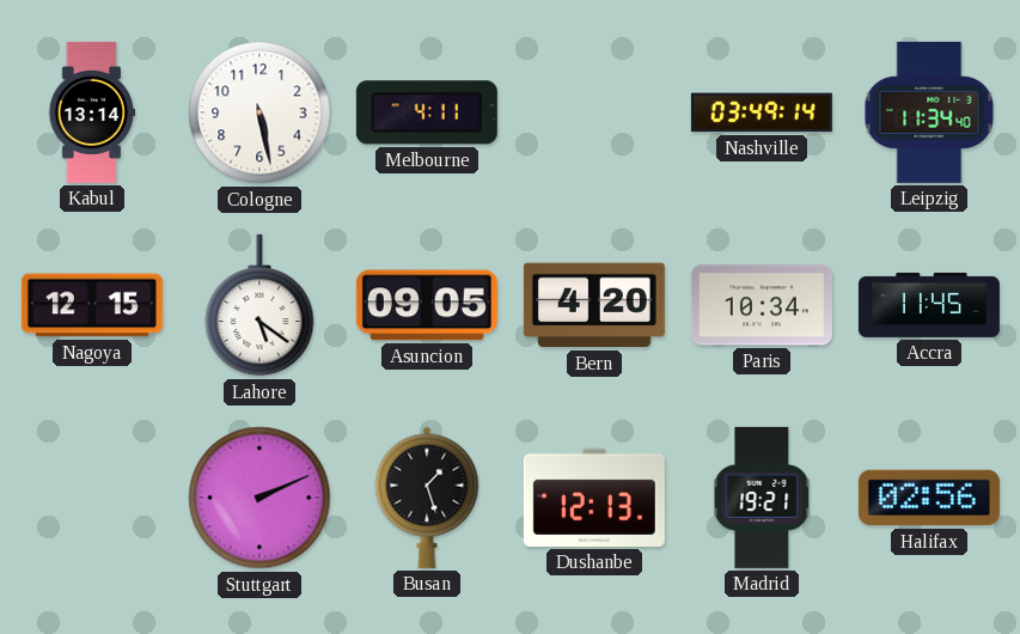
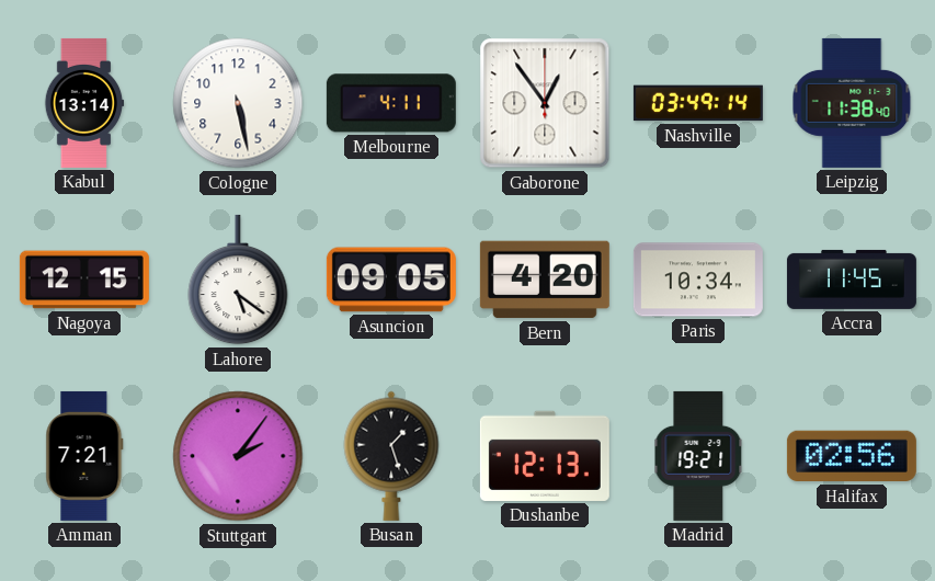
Gaborone: none -> 12:54 (545, 103)
Leipzig: 11:34 -> 11:38 (852, 103)
Amman: none -> 7:21 (84, 456)
Stuttgart: 2:11 -> 2:06 (238, 456)
